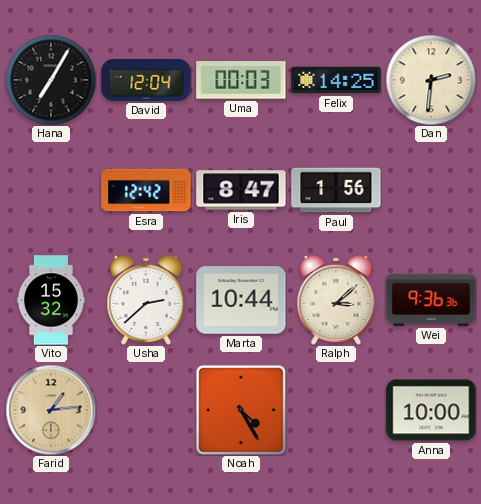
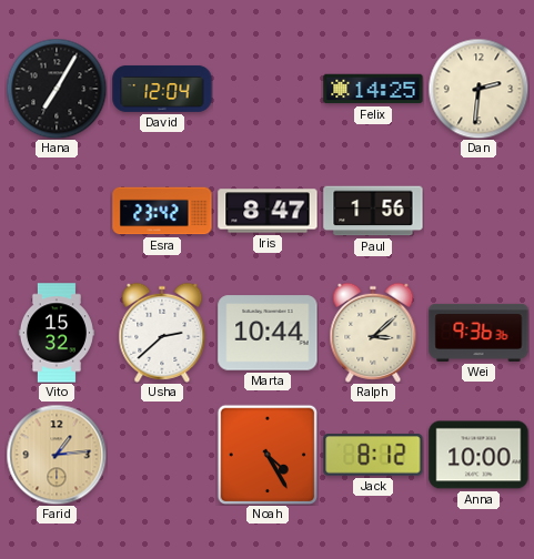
Uma: 00:03 -> none (241, 80)
Esra: 12:42 -> 23:42 (162, 211)
Jack: none -> 8:12 (373, 455)
